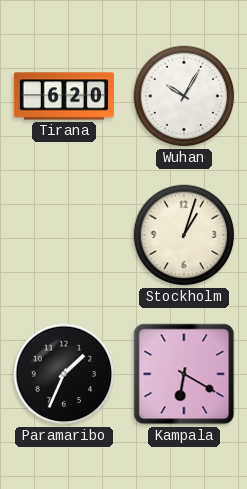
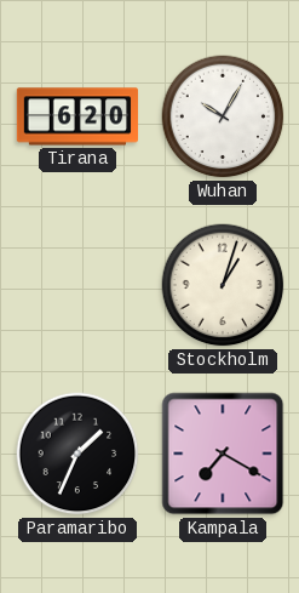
Kampala: 6:20 -> 7:20 (223, 454)
